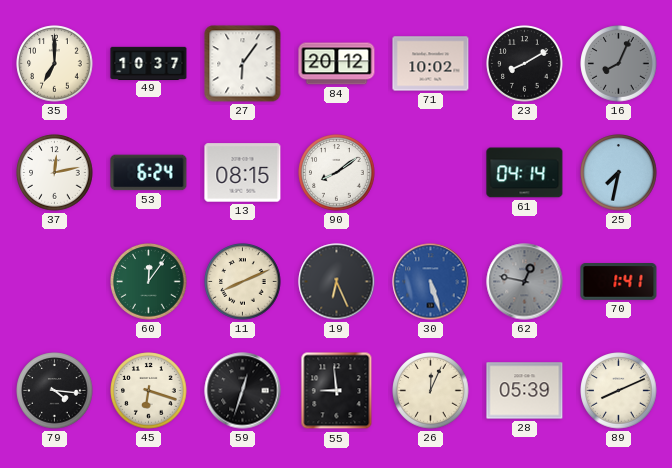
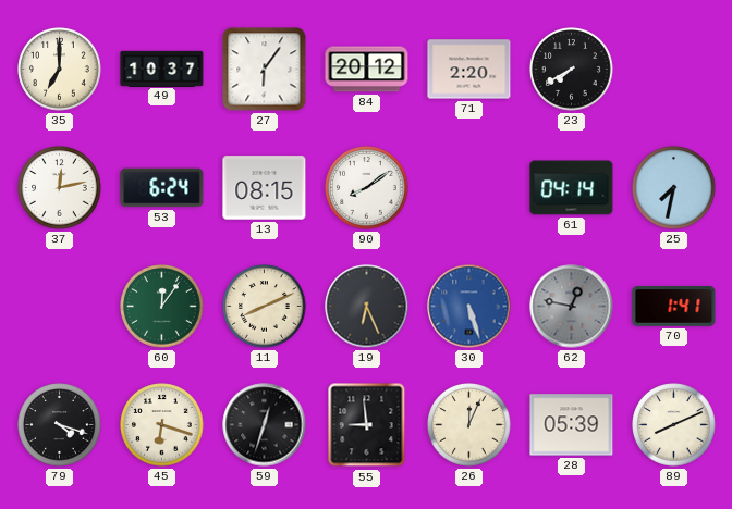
71: 10:02 -> 2:20 (469, 70)
23: 8:10 -> 7:40 (572, 70)
16: 8:04 -> none (619, 64)
79: 4:16 -> 4:18 (60, 425)
